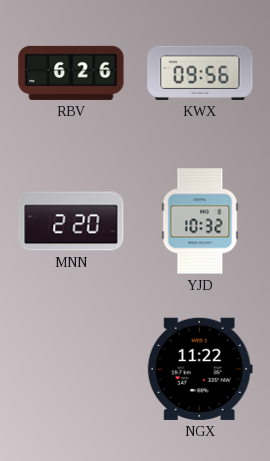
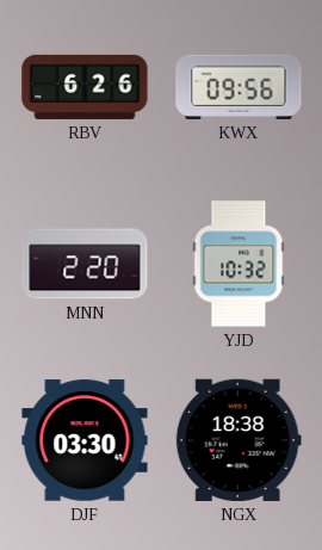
DJF: none -> 03:30 (85, 440)
NGX: 11:22 -> 18:38 (239, 440)
